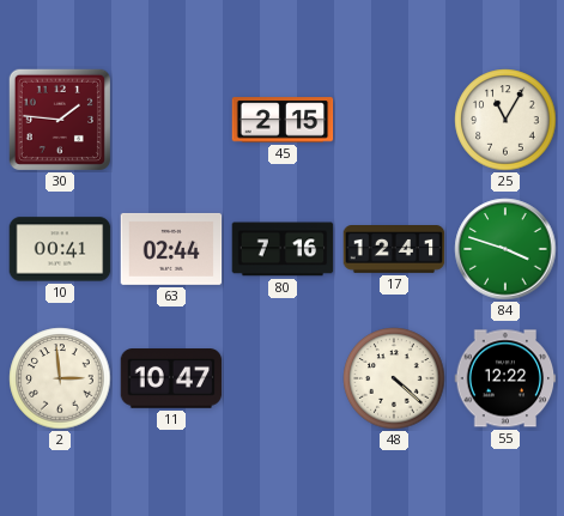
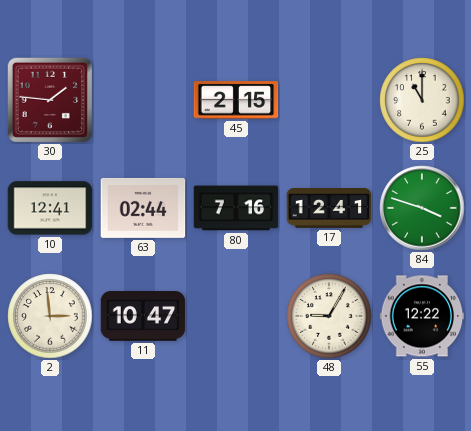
25: 11:05 -> 11:00 (422, 100)
10: 00:41 -> 12:41 (50, 208)
48: 4:22 -> 9:05 (329, 316)
